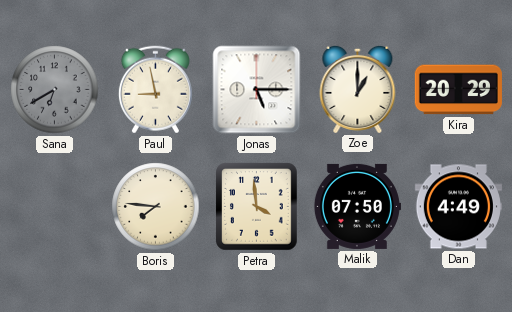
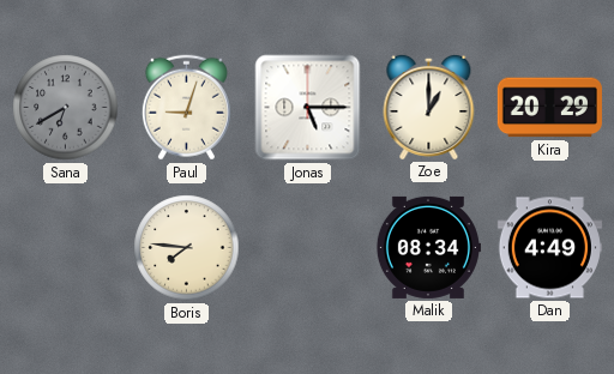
Paul: 8:58 -> 9:03 (186, 108)
Petra: 3:59 -> none (257, 207)
Malik: 07:50 -> 08:34 (428, 247)
